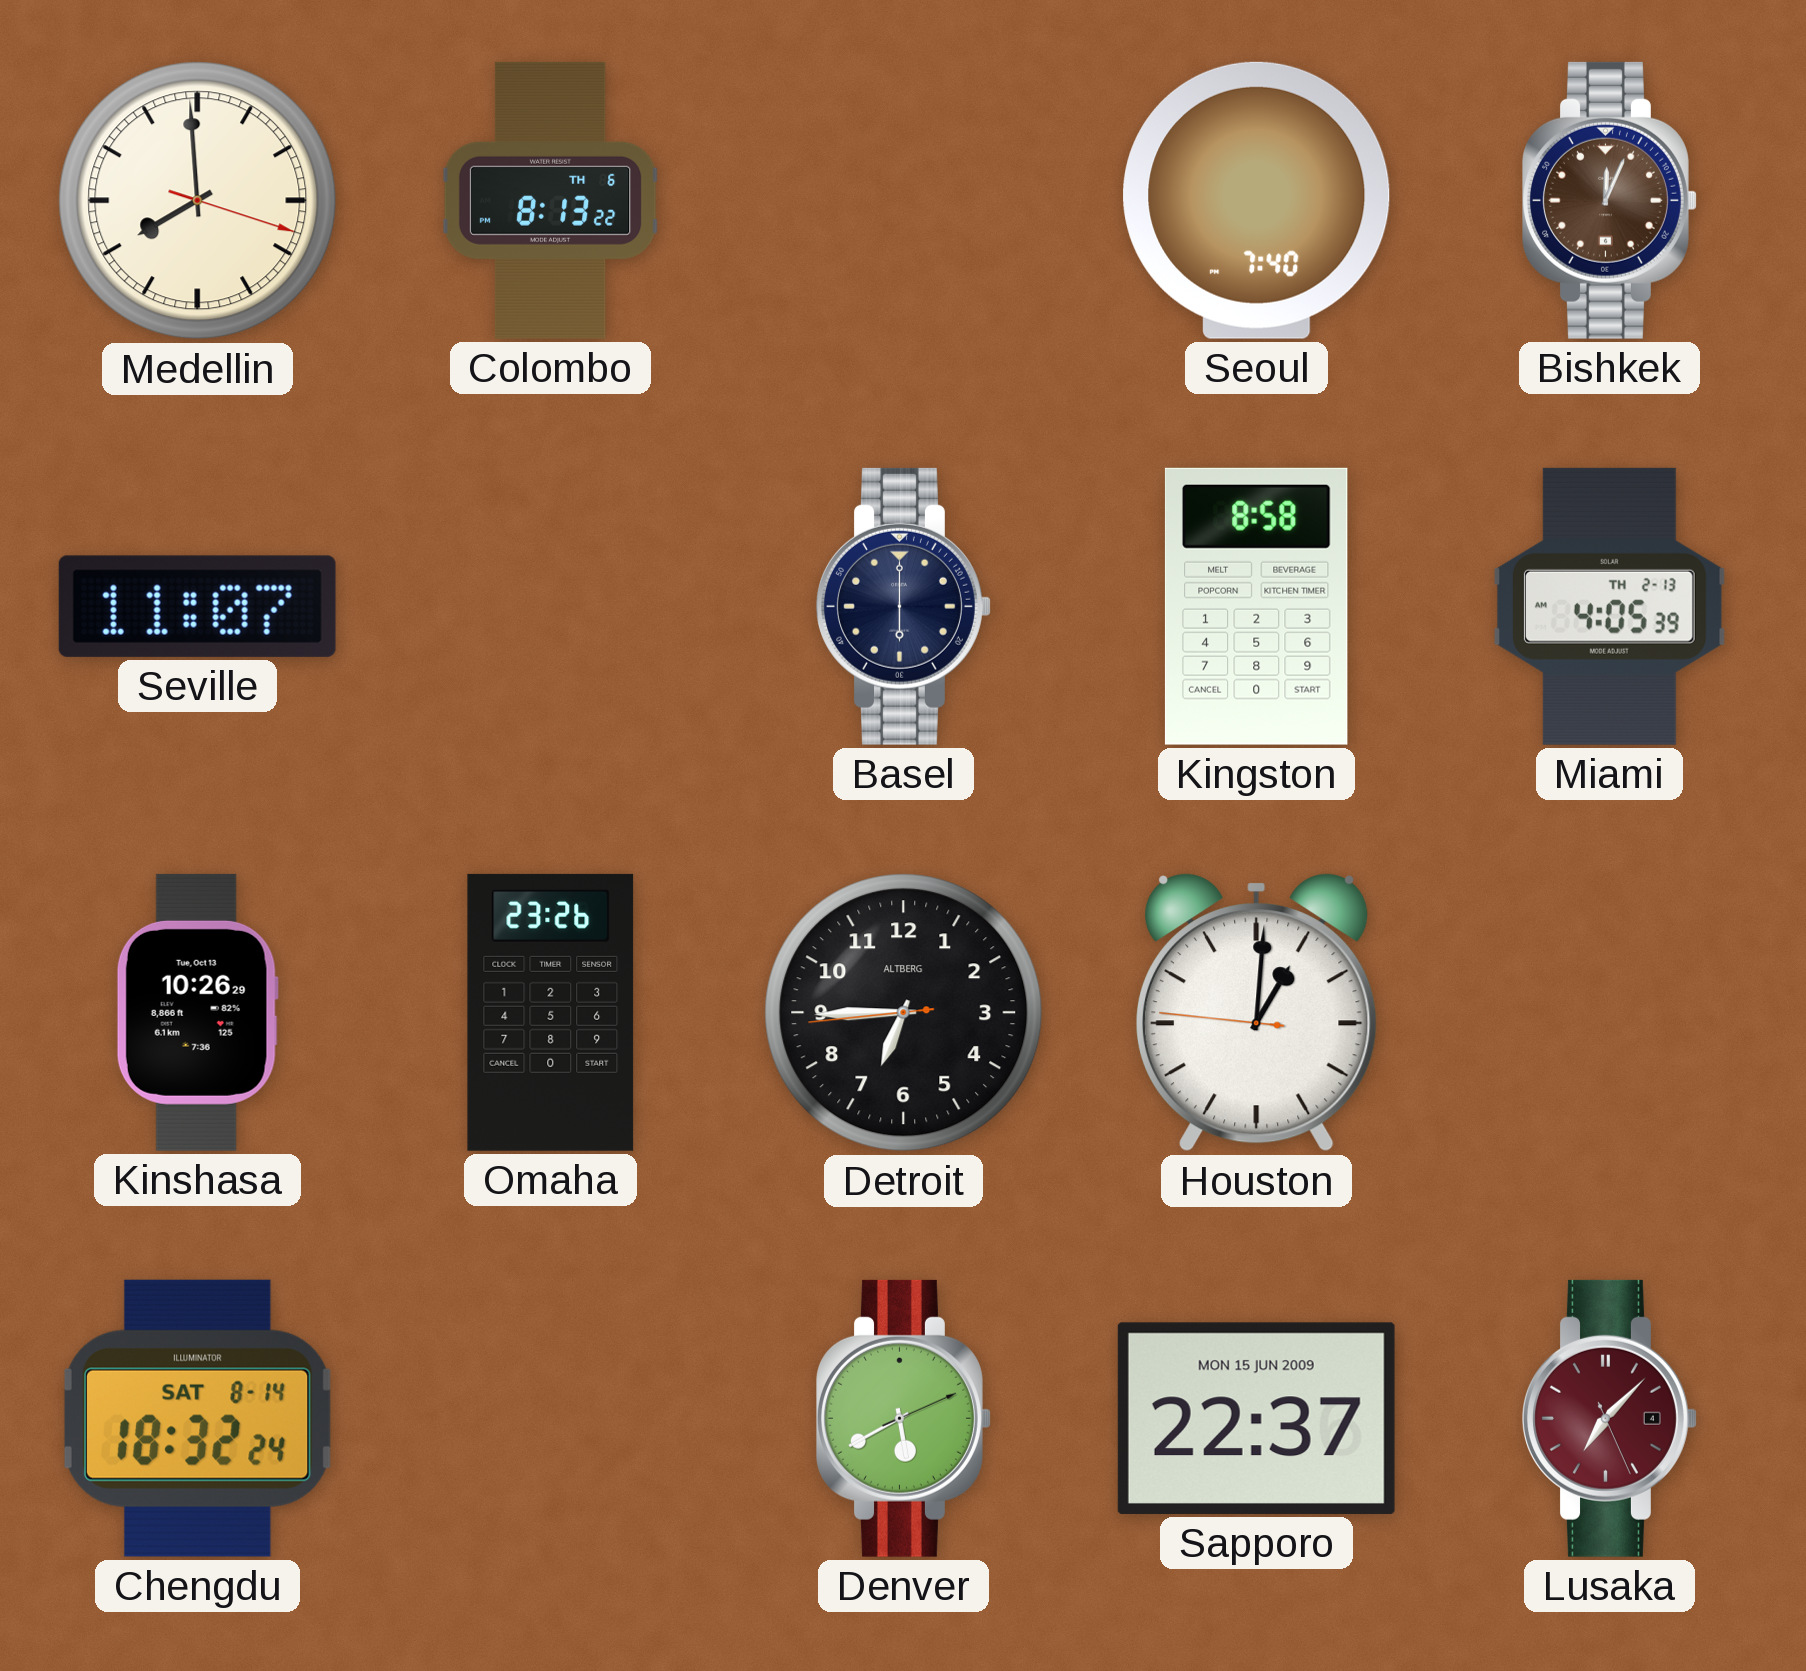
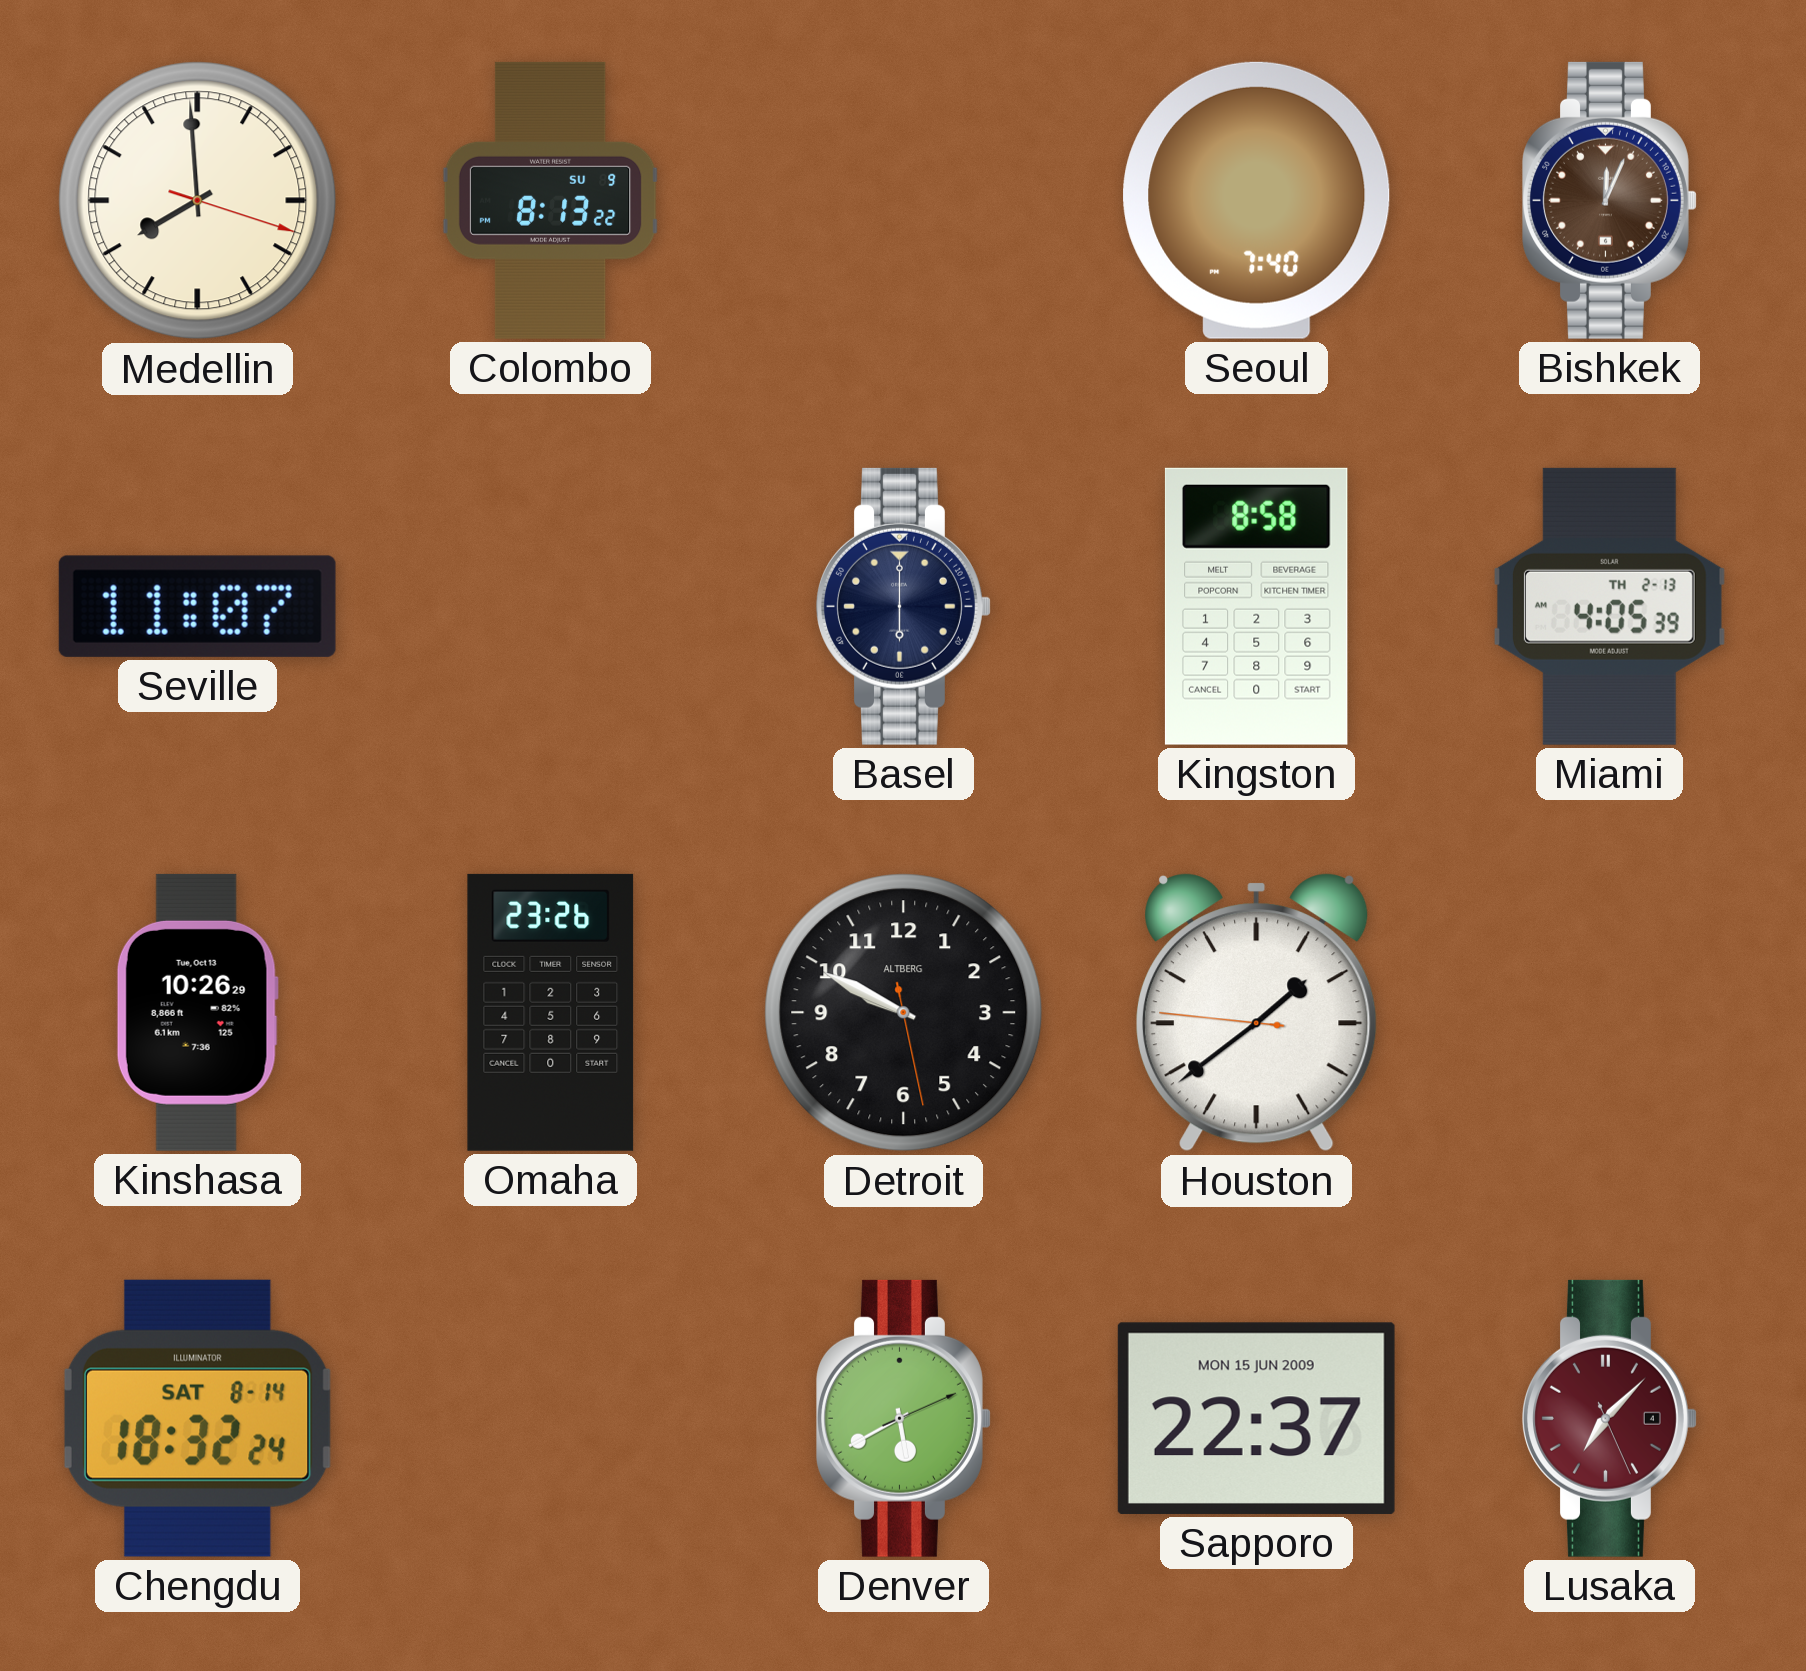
Colombo date: TH 6 -> SU 9 (551, 200)
Detroit: 6:44 -> 9:49 (904, 1013)
Houston: 1:00 -> 1:38 (1257, 1013)
